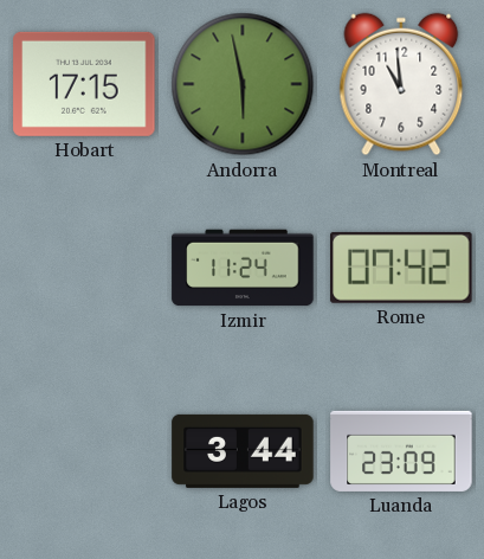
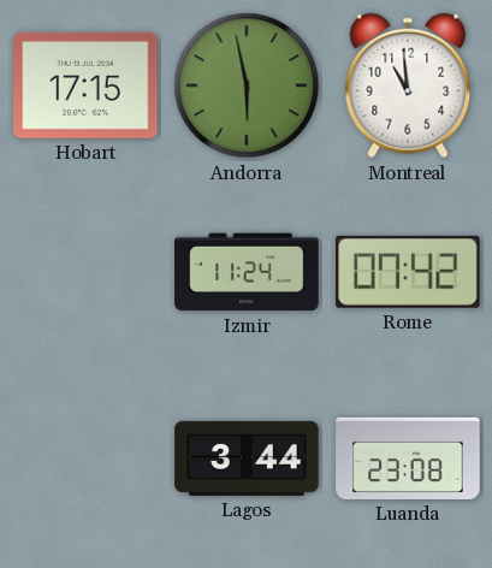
Luanda: 23:09 -> 23:08 (408, 458)
